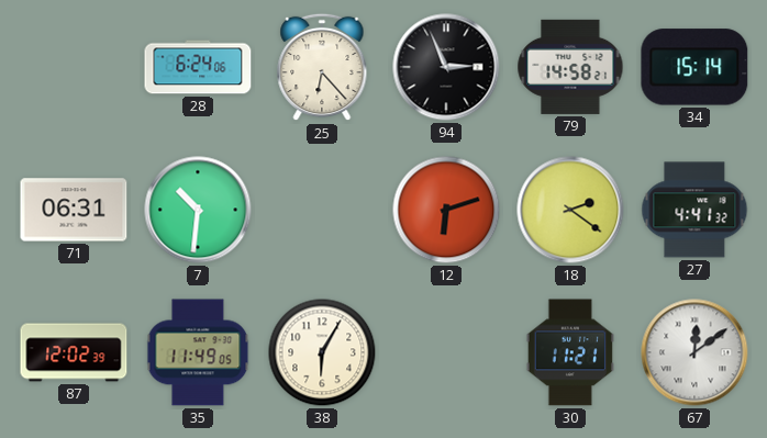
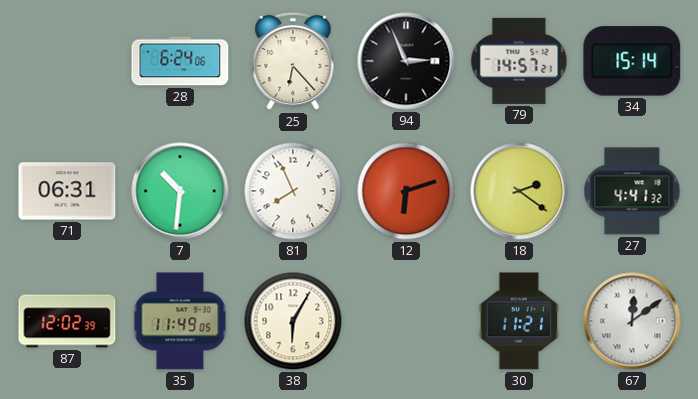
79: 14:58 -> 14:57 (519, 61)
81: none -> 7:56 (293, 191)
